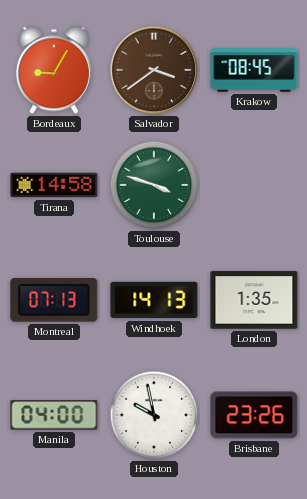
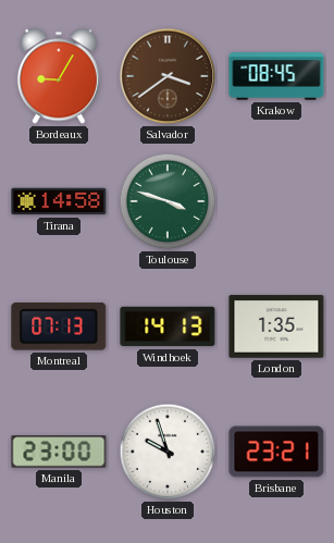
Manila: 04:00 -> 23:00 (59, 452)
Houston: 9:58 -> 9:57 (168, 452)
Brisbane: 23:26 -> 23:21 (276, 452)
